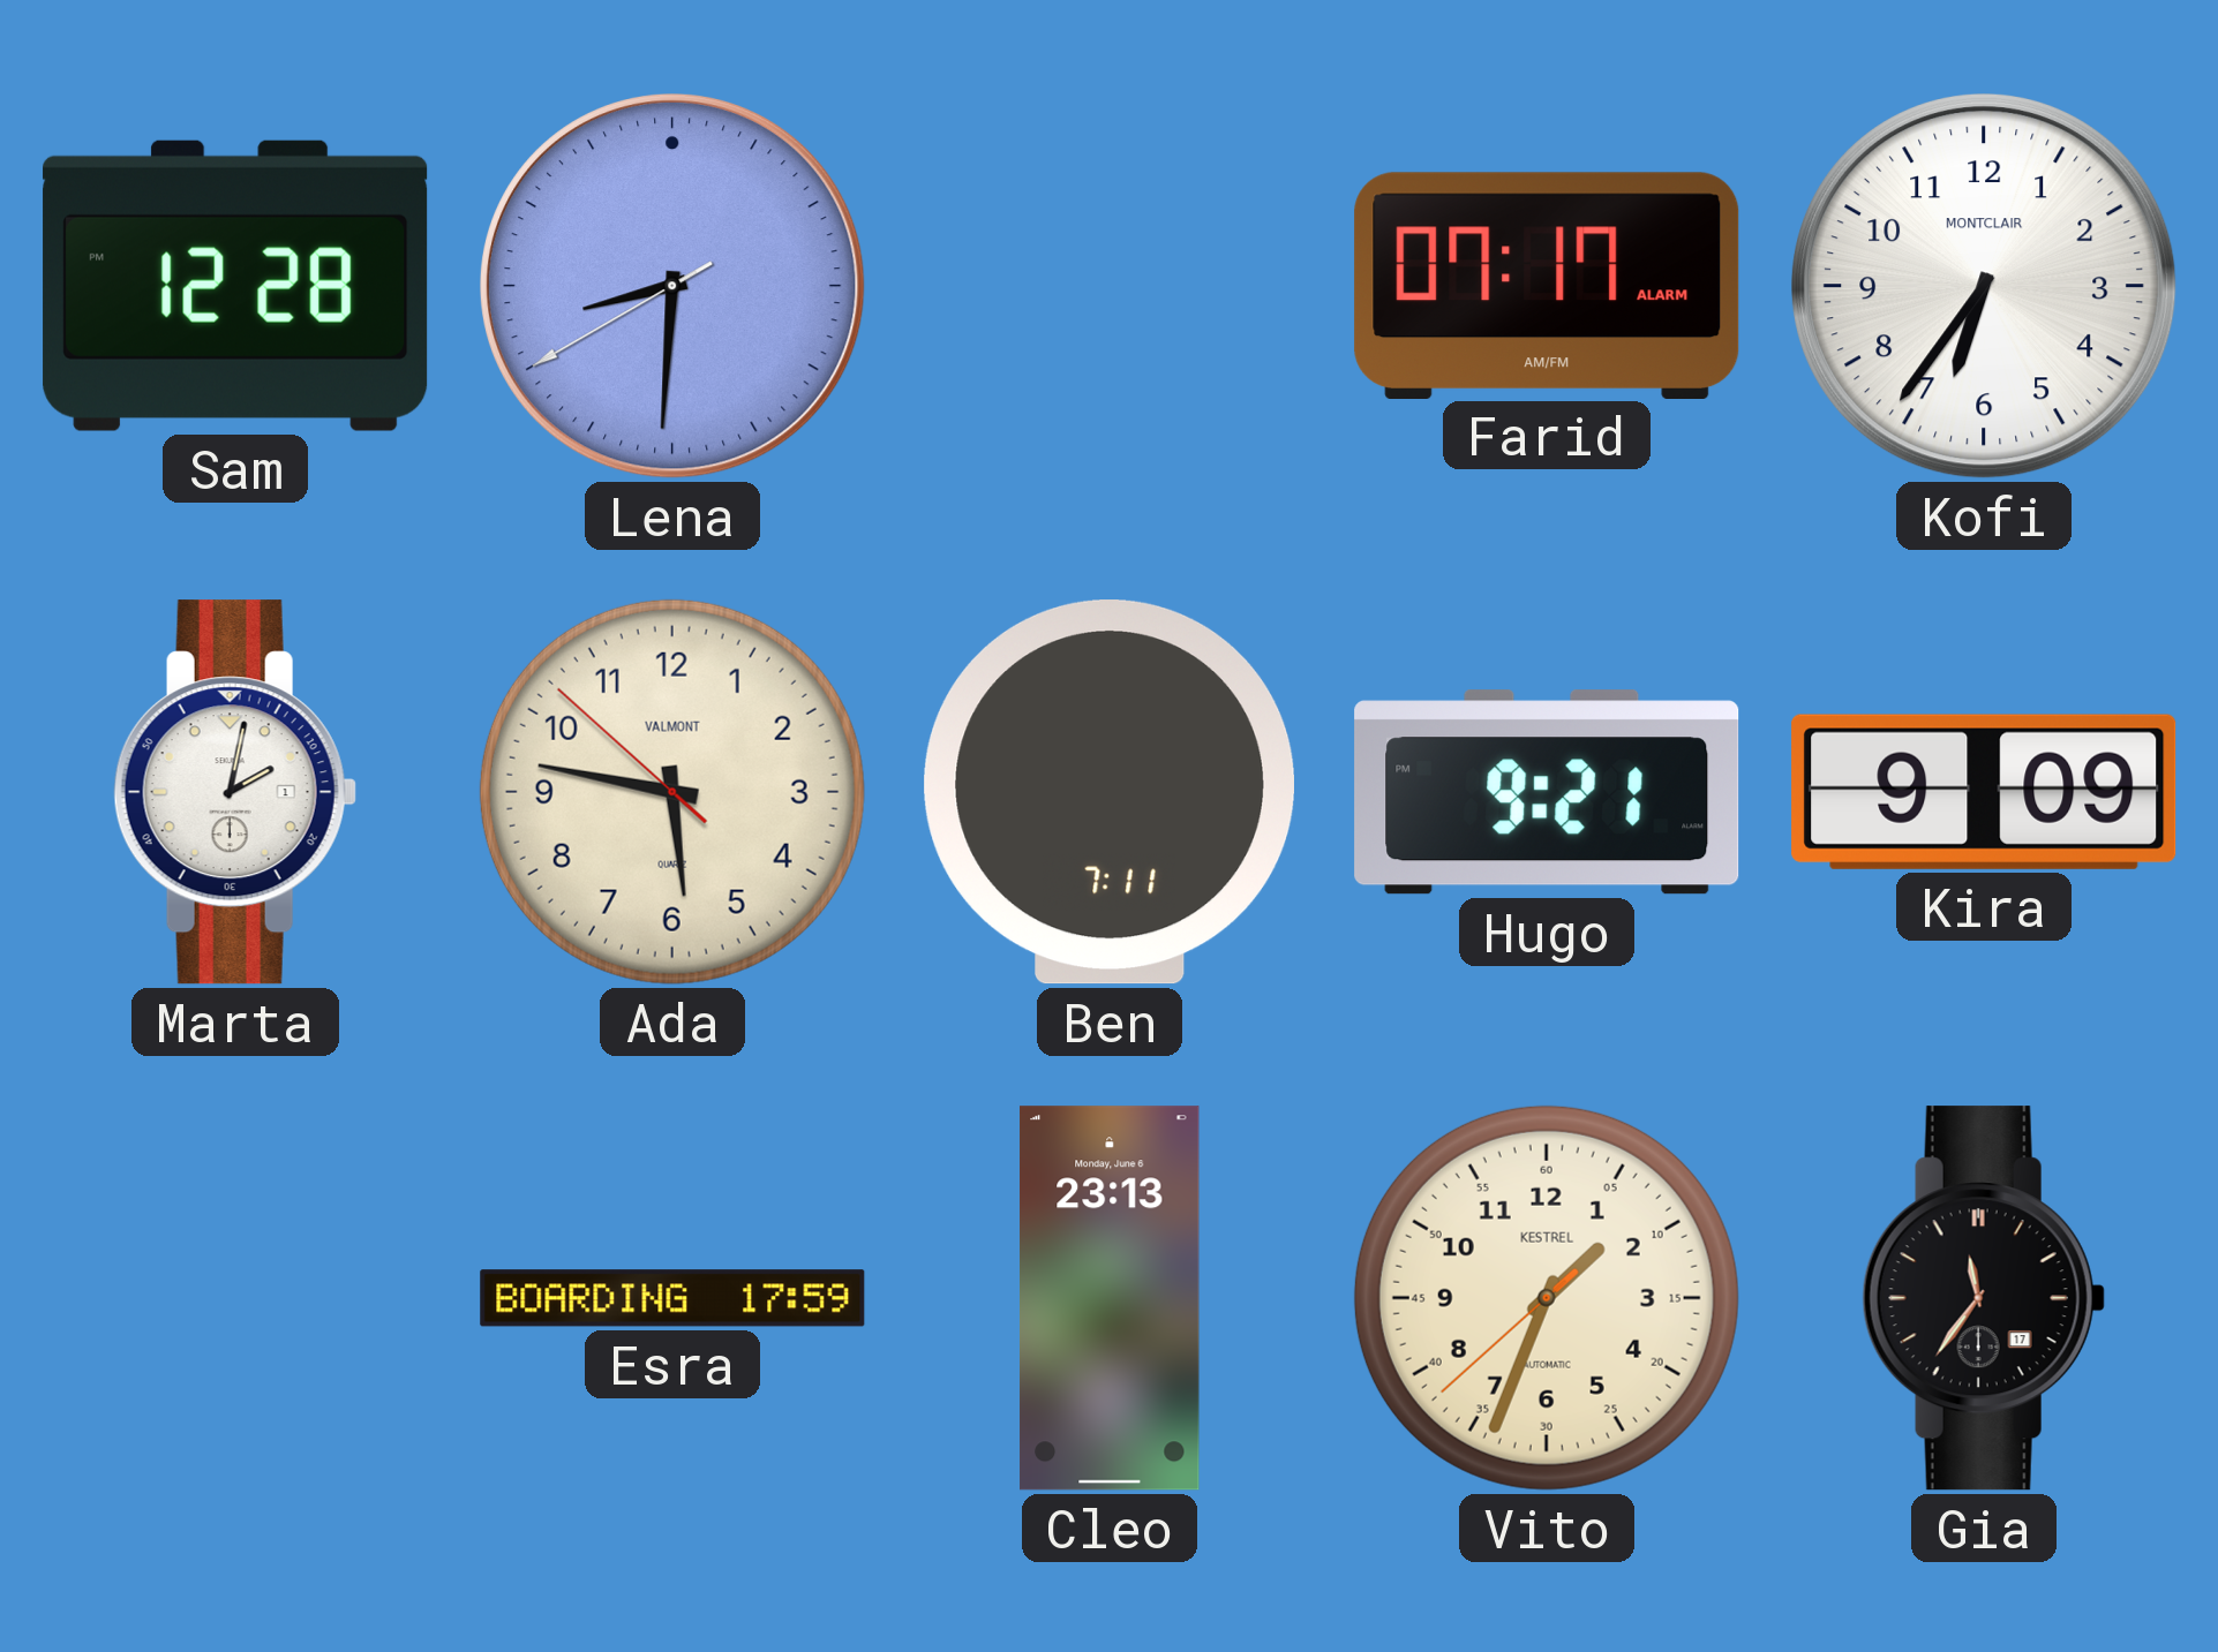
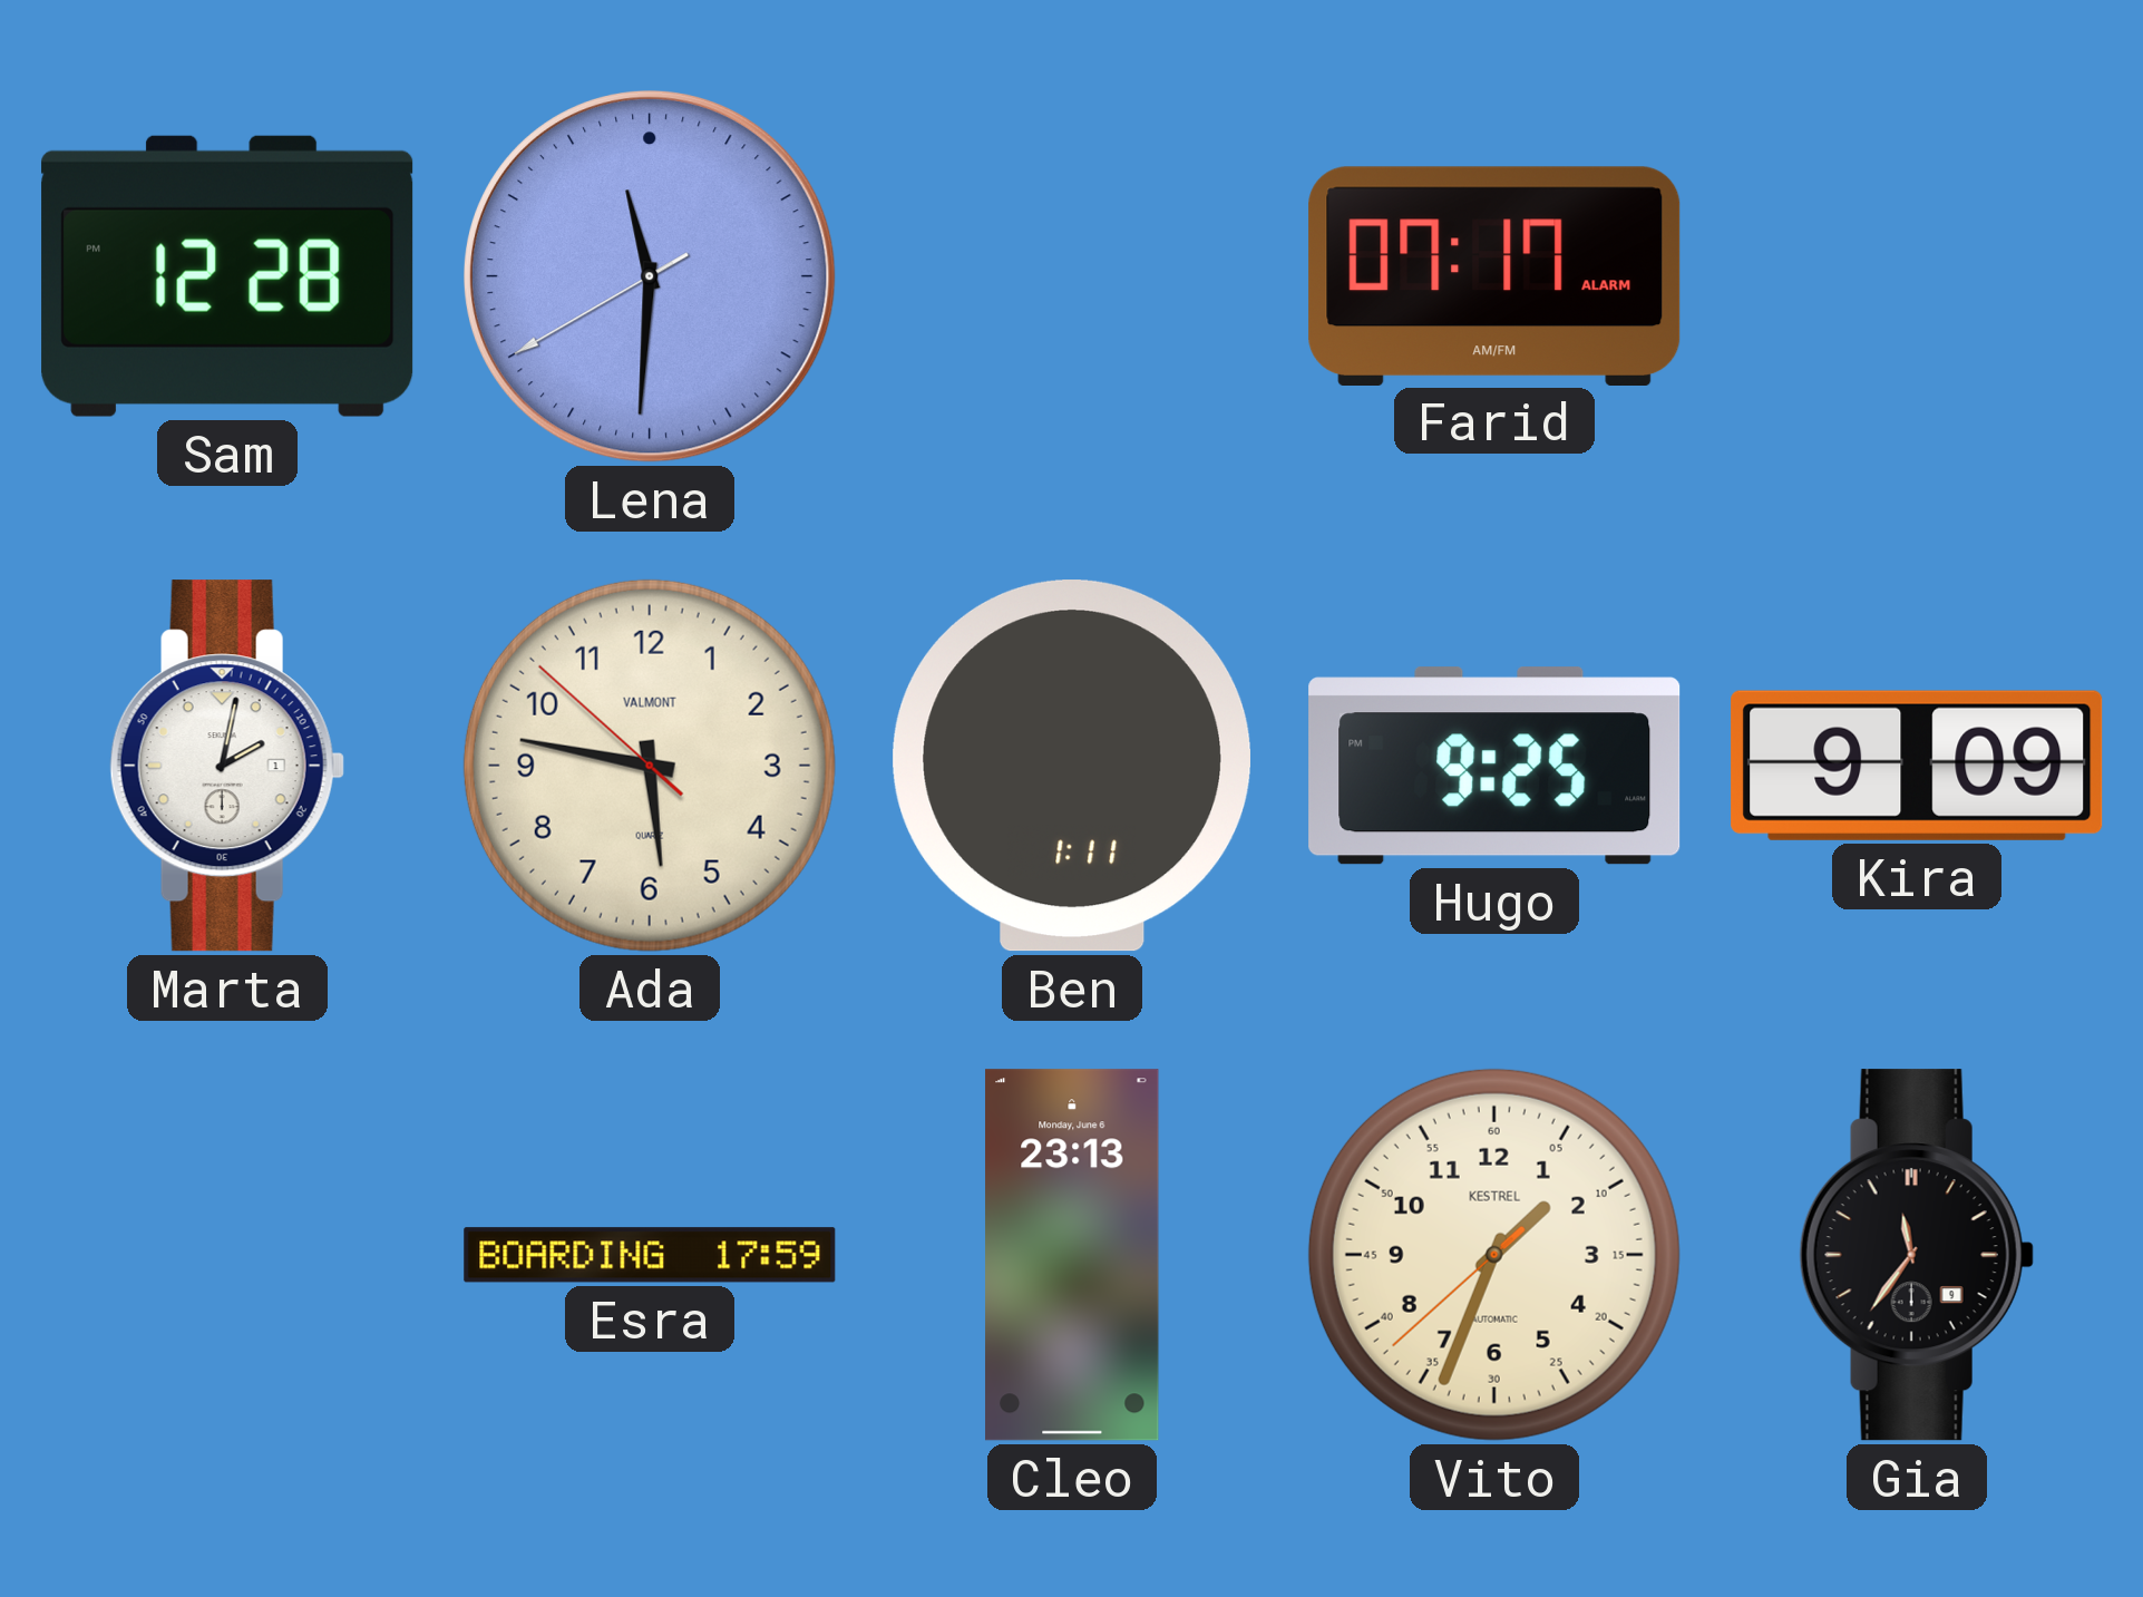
Lena: 8:30 -> 11:30 (651, 277)
Kofi: 6:36 -> none (1985, 287)
Ben: 7:11 -> 1:11 (1072, 766)
Hugo: 9:21 -> 9:25 (1494, 766)
Gia date: 17 -> 9 (1917, 1255)
